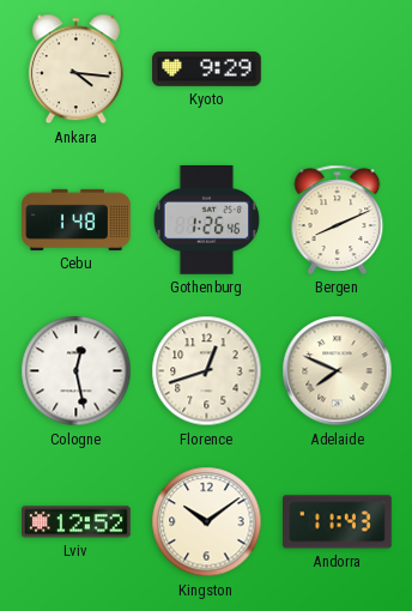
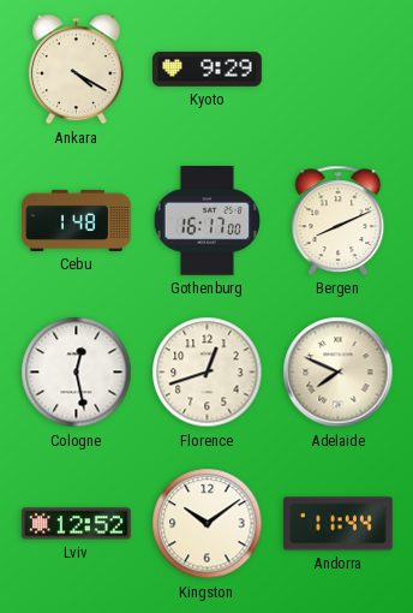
Ankara: 4:16 -> 4:20 (76, 70)
Gothenburg: 1:26 -> 16:17 (206, 221)
Andorra: 11:43 -> 11:44 (339, 524)
